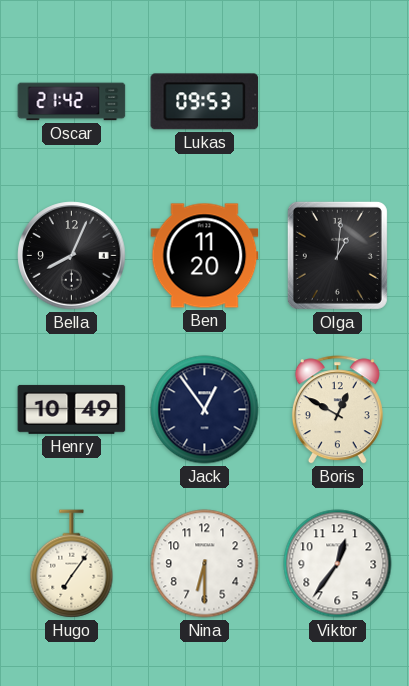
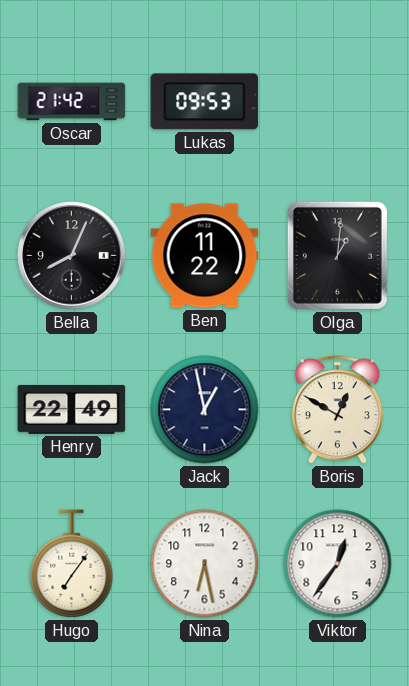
Ben: 11:20 -> 11:22 (205, 256)
Henry: 10:49 -> 22:49 (72, 409)
Jack: 12:54 -> 12:58 (205, 410)
Nina: 6:30 -> 6:28 (205, 564)
